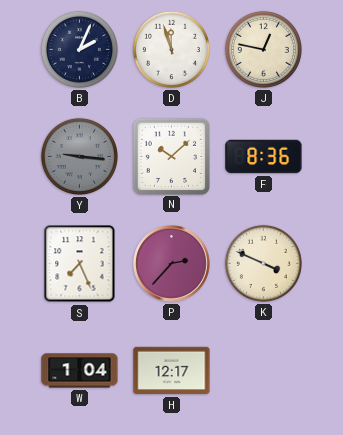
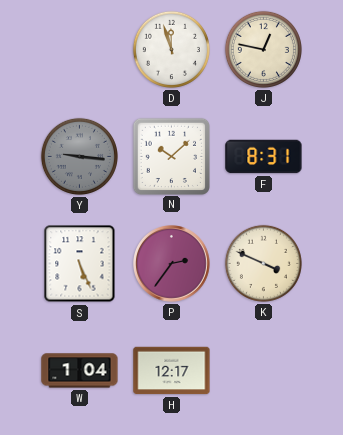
B: 2:04 -> none (79, 49)
F: 8:36 -> 8:31 (264, 157)
S: 7:26 -> 5:26 (80, 264)
P: 2:37 -> 2:36 (172, 264)
